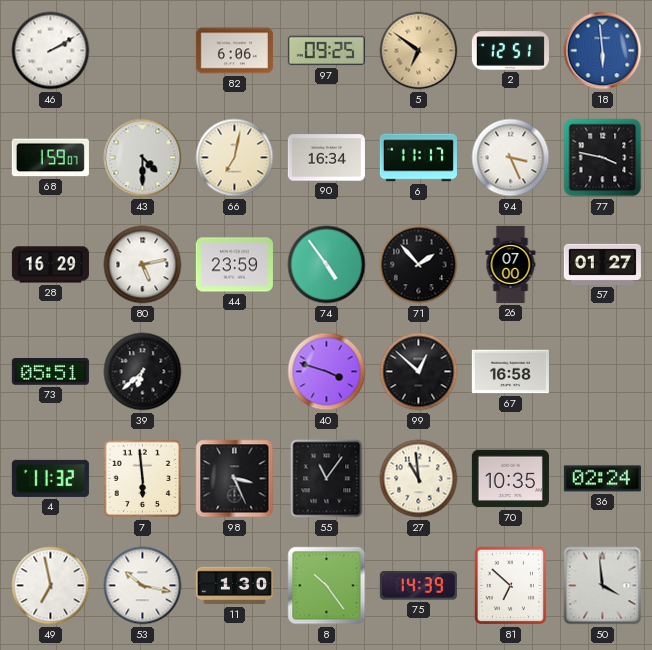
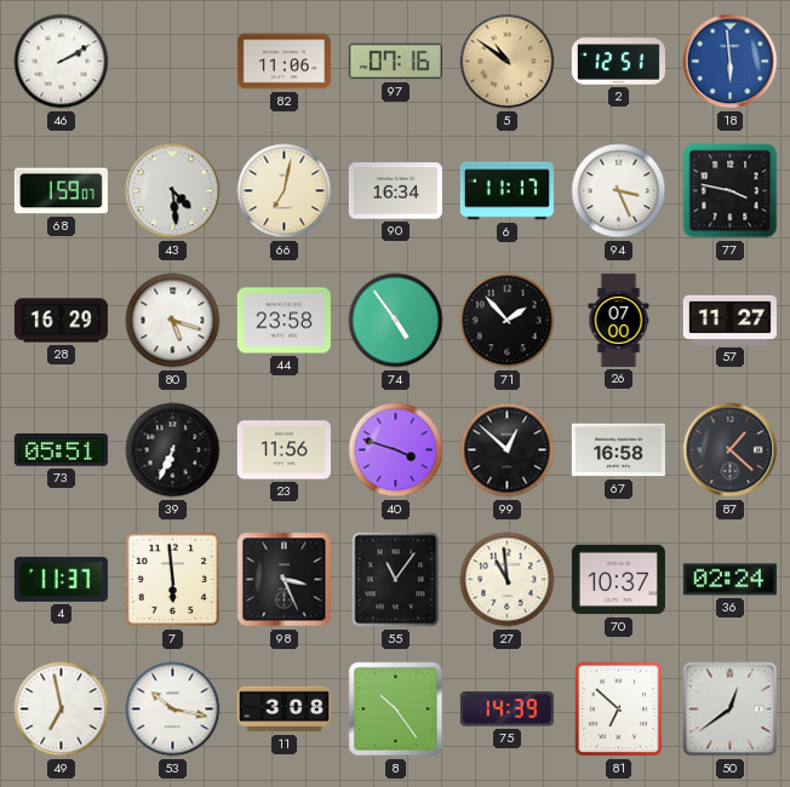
82: 6:06 -> 11:06 (284, 62)
97: 09:25 -> 07:16 (395, 62)
5: 6:51 -> 10:51 (508, 62)
43: 4:30 -> 4:29 (173, 191)
80: 5:13 -> 5:18 (173, 321)
44: 23:59 -> 23:58 (284, 321)
57: 01:27 -> 11:27 (729, 320)
39: 6:38 -> 6:34 (173, 450)
23: none -> 11:56 (284, 450)
87: none -> 1:22 (731, 450)
4: 11:32 -> 11:37 (61, 579)
70: 10:35 -> 10:37 (618, 580)
11: 1:30 -> 3:08 (284, 710)
50: 3:59 -> 12:39 (731, 710)
